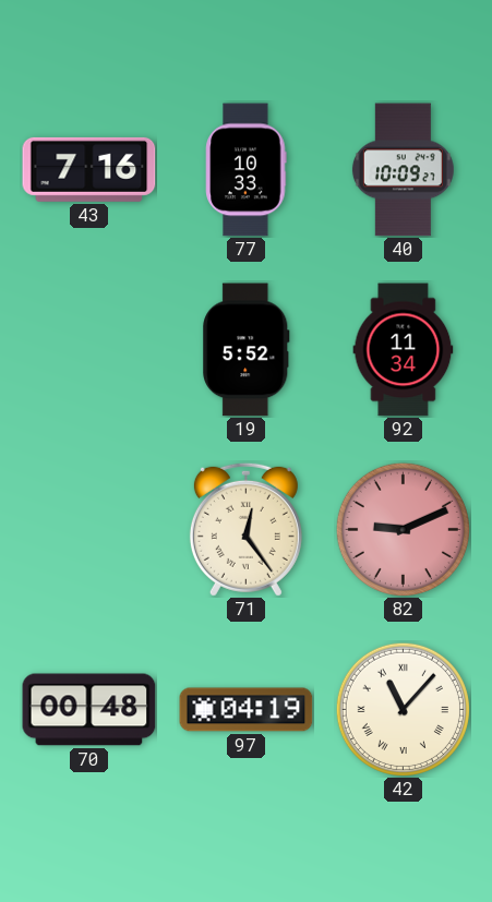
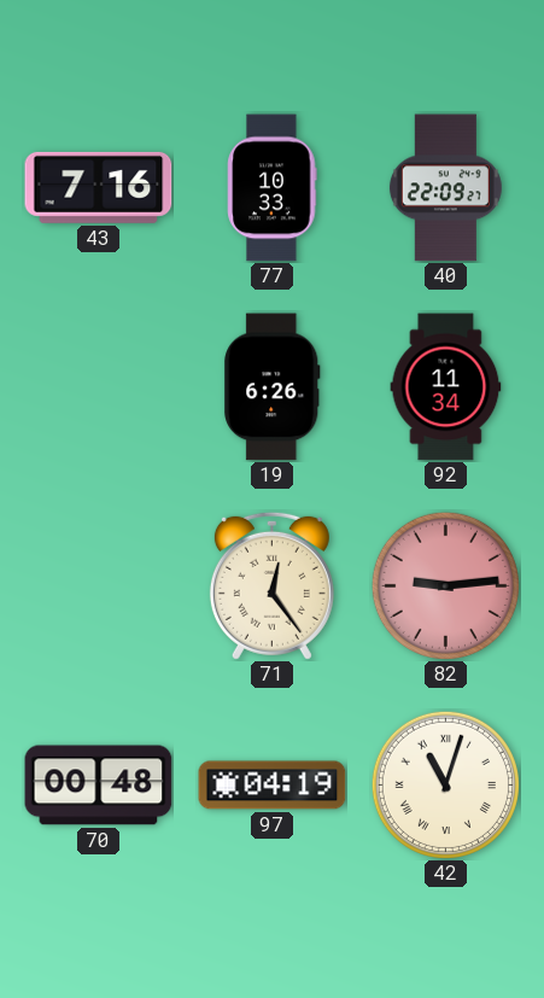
40: 10:09 -> 22:09 (445, 188)
19: 5:52 -> 6:26 (273, 387)
82: 9:11 -> 9:14 (445, 585)
42: 11:07 -> 11:03 (445, 784)
